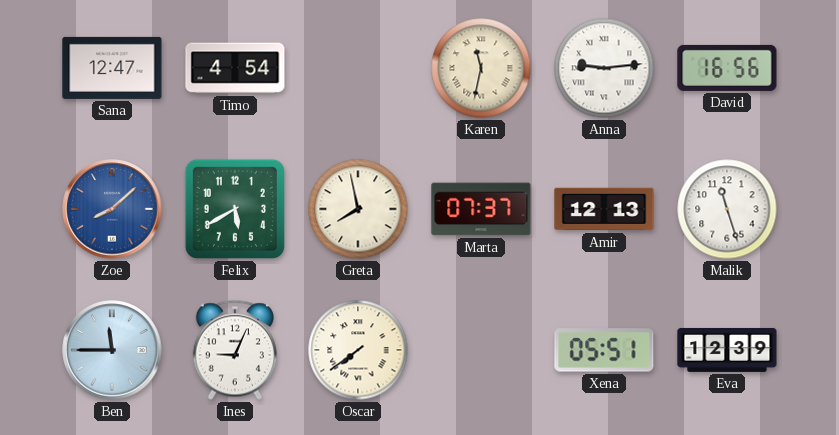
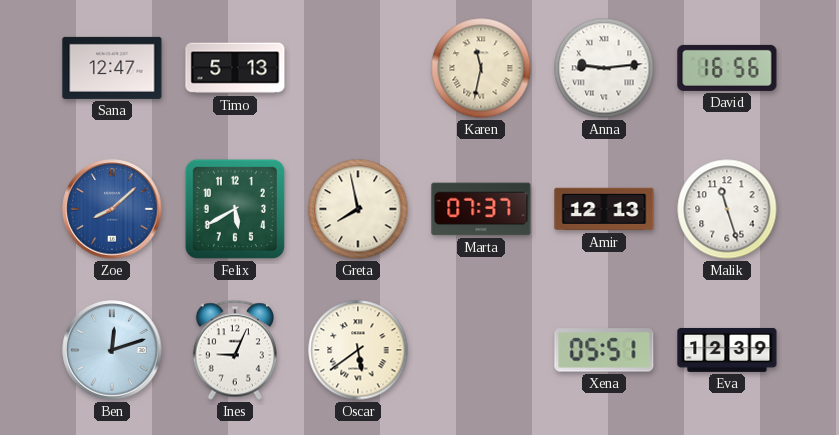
Timo: 4:54 -> 5:13 (235, 68)
Ben: 11:45 -> 12:12 (112, 350)
Oscar: 7:39 -> 5:39 (358, 350)
